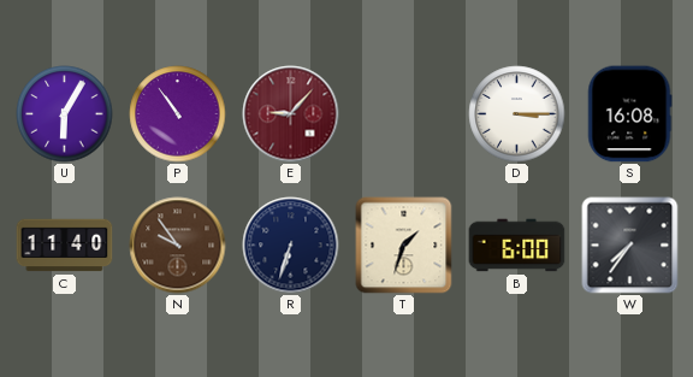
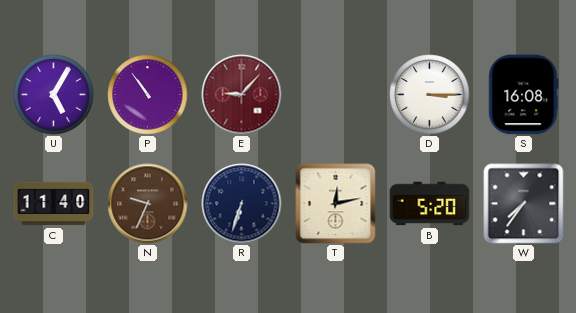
U: 6:05 -> 5:05 (54, 95)
N: 9:54 -> 9:34 (148, 204)
T: 1:33 -> 12:13 (336, 204)
B: 6:00 -> 5:20 (430, 204)
